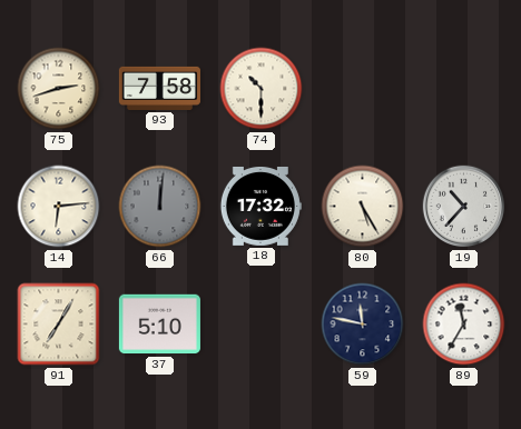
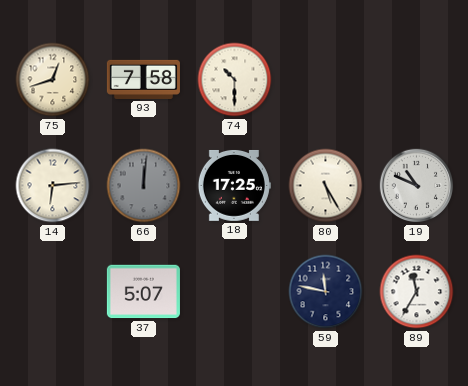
75: 2:42 -> 12:42 (53, 80)
18: 17:32 -> 17:25 (234, 185)
19: 10:37 -> 10:49 (417, 186)
91: 7:05 -> none (59, 325)
37: 5:10 -> 5:07 (143, 292)
